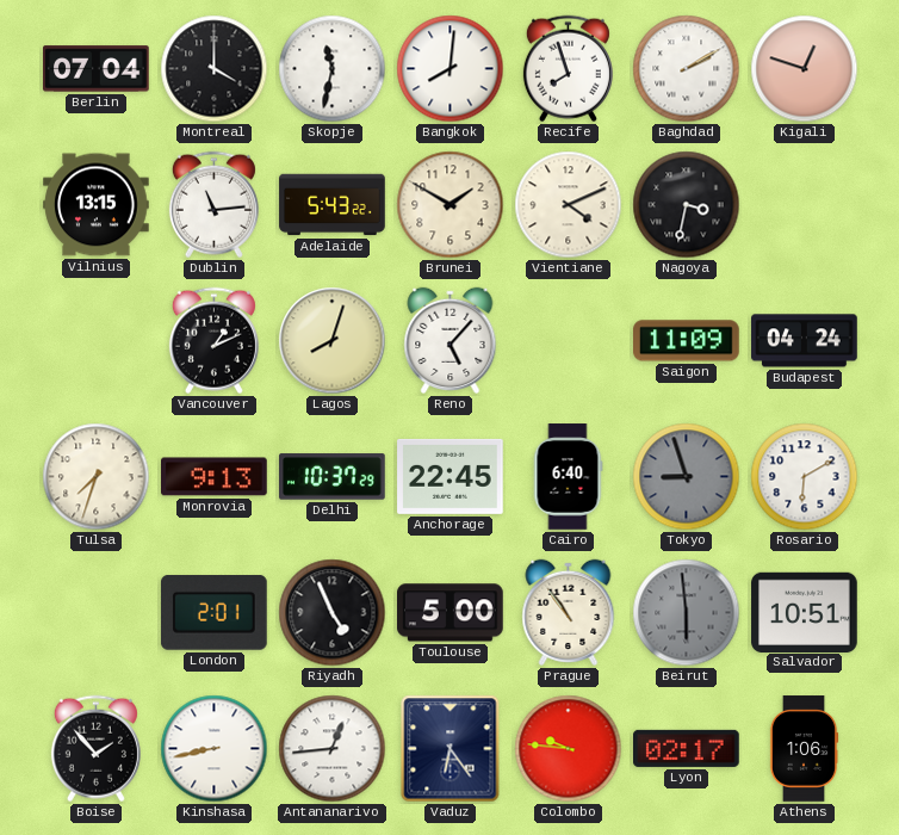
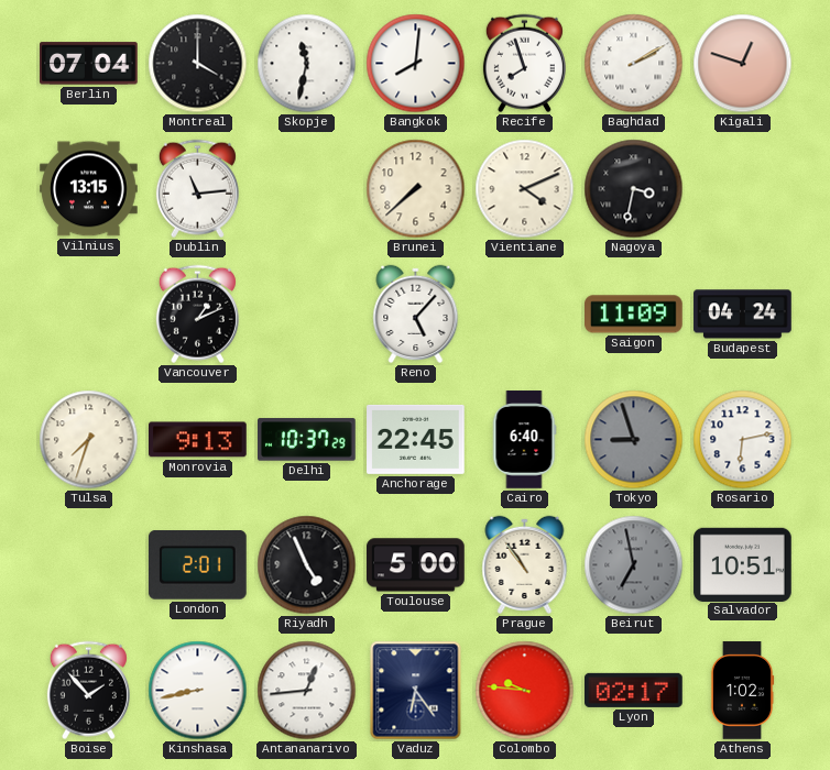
Adelaide: 5:43 -> none (333, 205)
Brunei: 1:50 -> 7:38 (416, 189)
Lagos: 8:03 -> none (333, 341)
Rosario: 6:10 -> 6:13 (743, 440)
Beirut: 5:59 -> 6:58 (634, 565)
Athens: 1:06 -> 1:02 (742, 691)
